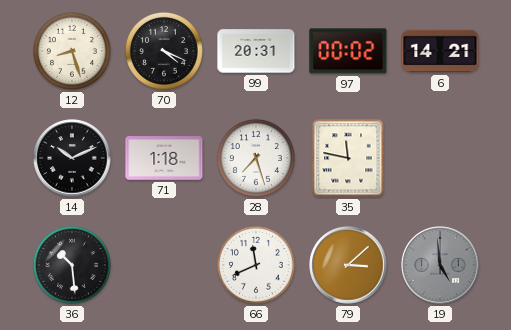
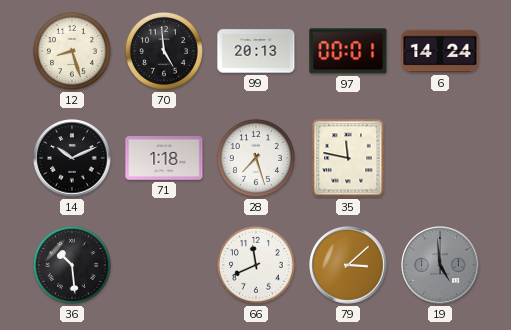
70: 4:19 -> 4:59 (164, 51)
99: 20:31 -> 20:13 (256, 51)
97: 00:02 -> 00:01 (348, 51)
6: 14:21 -> 14:24 (440, 51)
